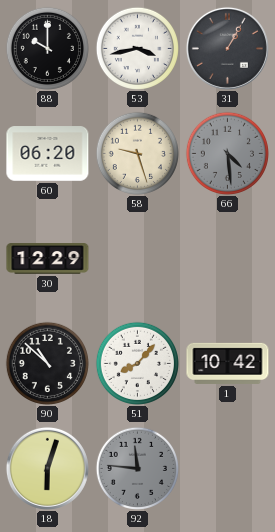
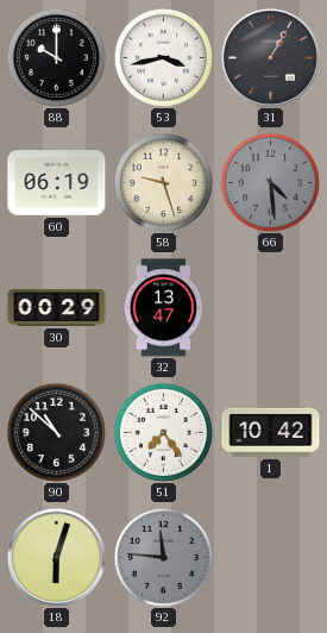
60: 06:20 -> 06:19 (57, 183)
30: 12:29 -> 00:29 (57, 308)
32: none -> 13:47 (164, 308)
51: 8:07 -> 7:24 (163, 432)
